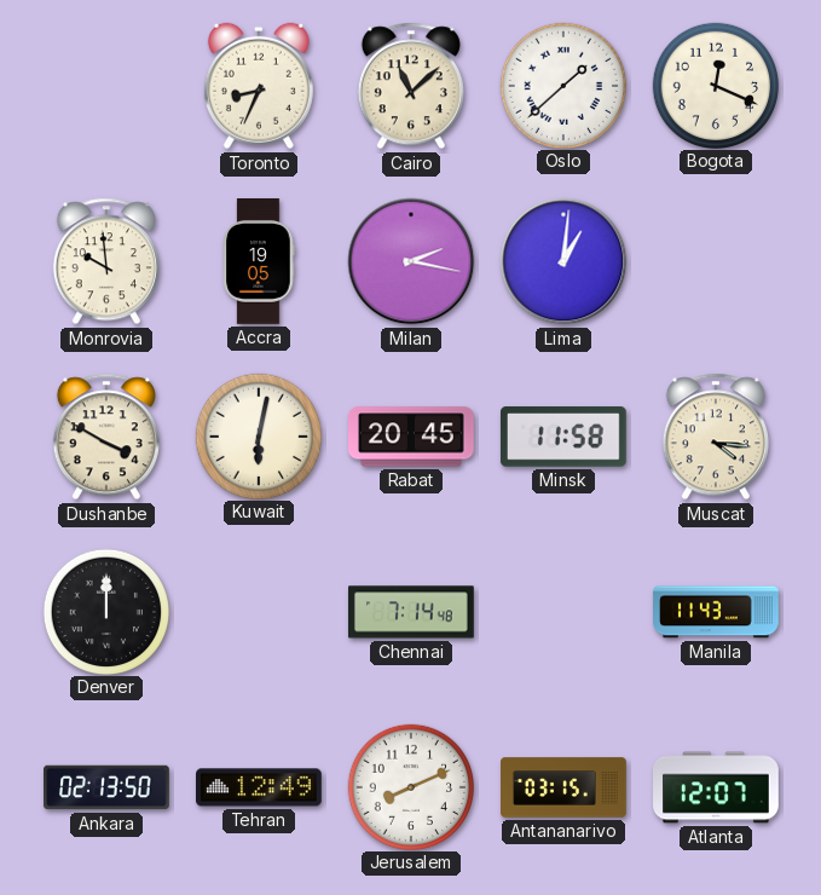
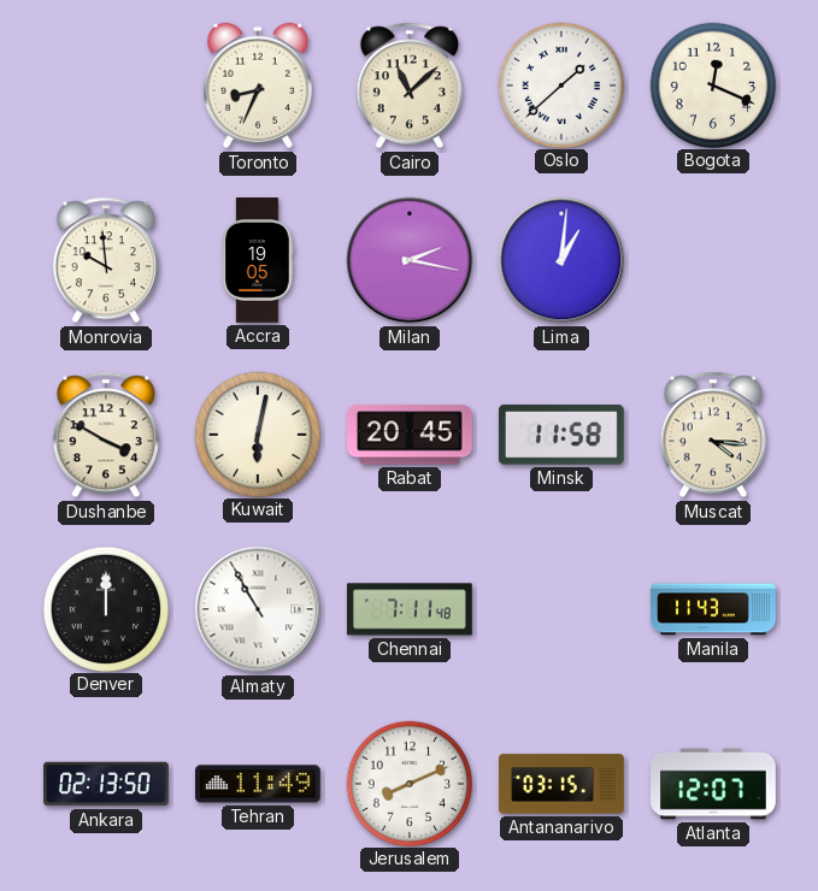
Almaty: none -> 10:55 (258, 609)
Chennai: 7:14 -> 7:11 (411, 609)
Tehran: 12:49 -> 11:49 (259, 784)
